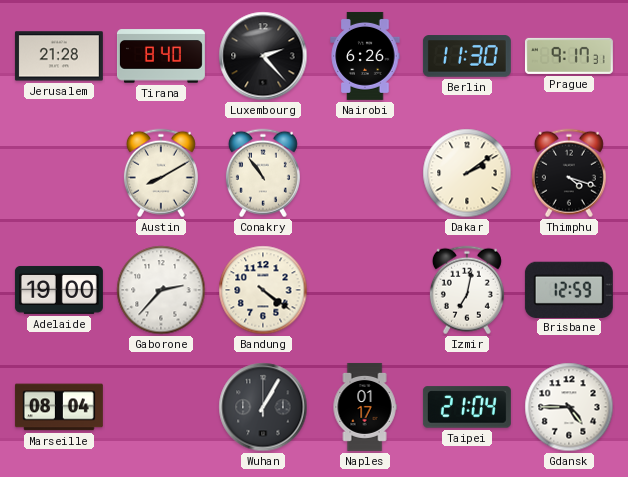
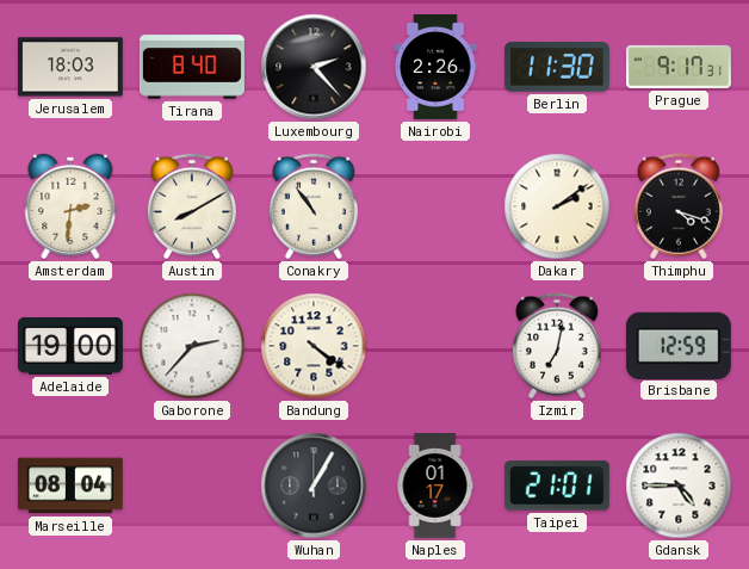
Jerusalem: 21:28 -> 18:03 (70, 67)
Nairobi: 6:26 -> 2:26 (435, 67)
Amsterdam: none -> 2:31 (70, 206)
Taipei: 21:04 -> 21:01 (557, 485)
